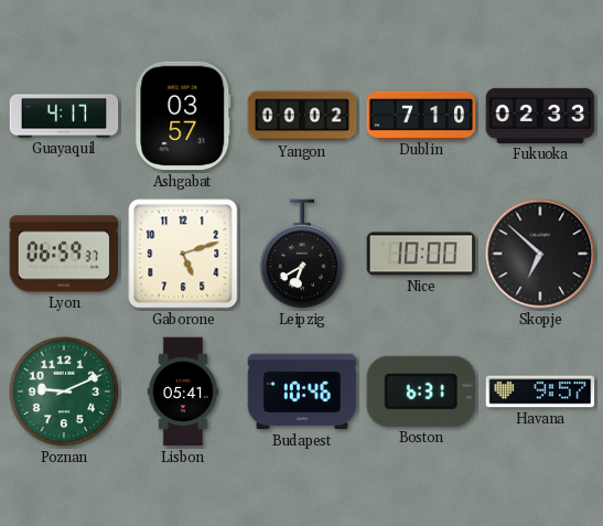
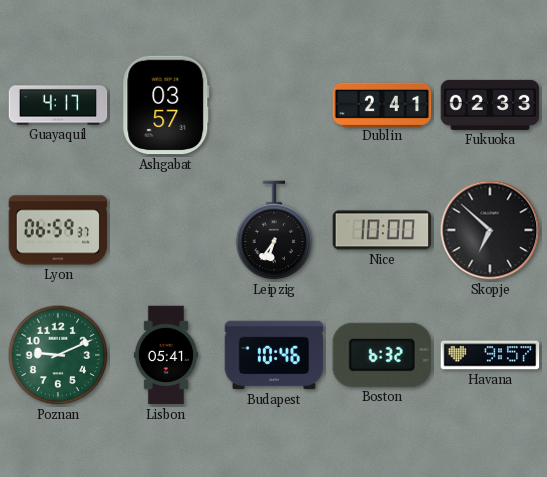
Yangon: 00:02 -> none (302, 116)
Dublin: 7:10 -> 2:41 (382, 104)
Gaborone: 5:12 -> none (183, 254)
Leipzig: 6:40 -> 6:36 (274, 230)
Boston: 6:31 -> 6:32 (382, 355)
